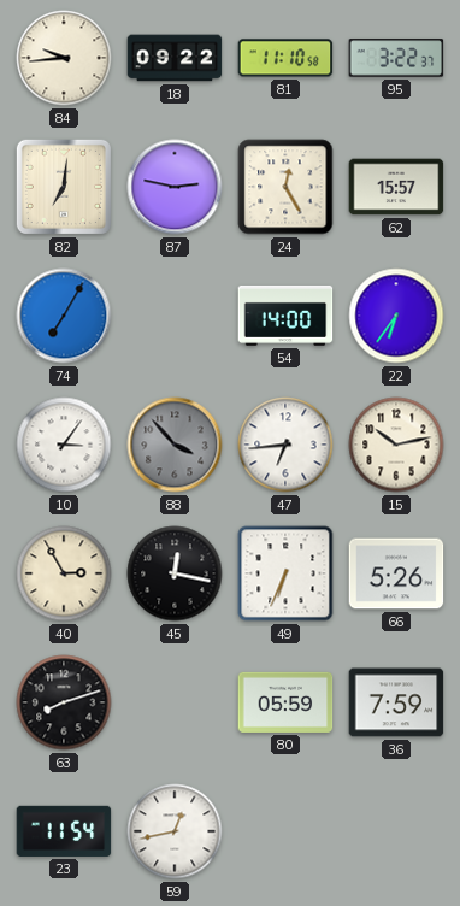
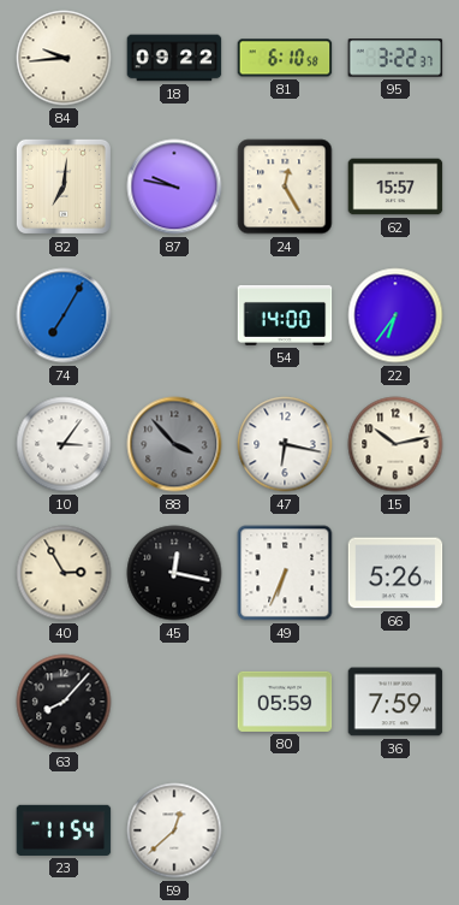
81: 11:10 -> 6:10 (285, 58)
87: 2:47 -> 9:47 (174, 187)
47: 6:44 -> 6:17 (285, 444)
63: 8:12 -> 8:07 (64, 702)
59: 12:43 -> 12:38 (174, 830)
